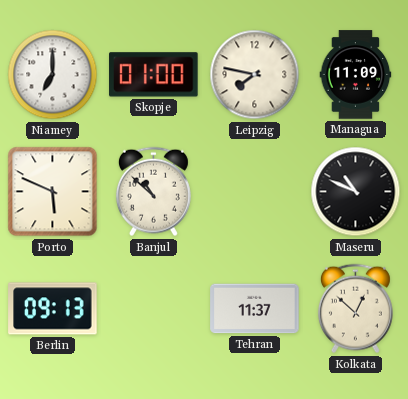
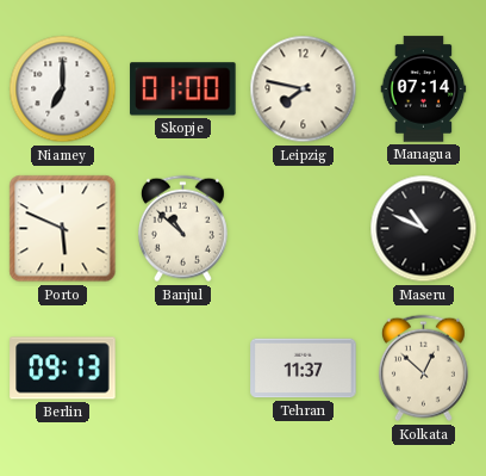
Managua: 11:09 -> 07:14 (424, 89)
